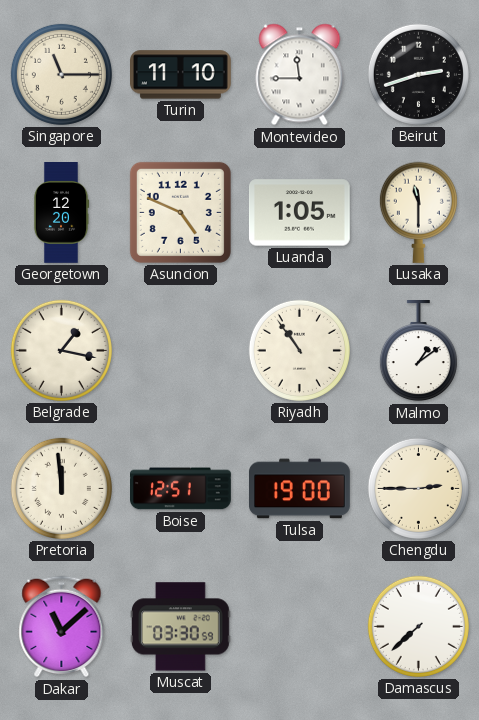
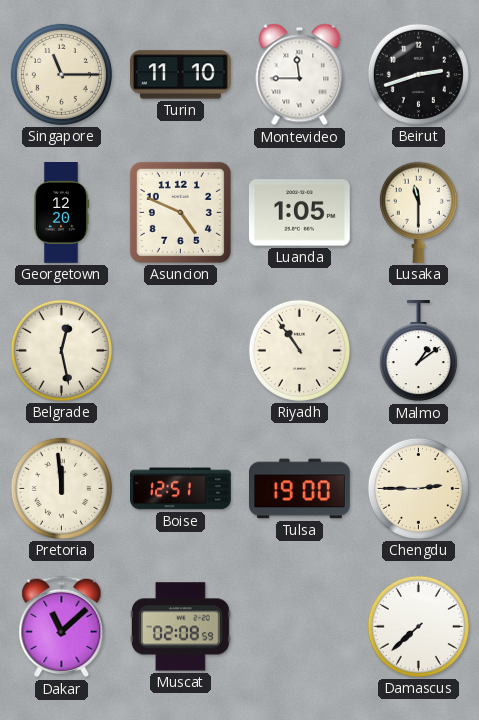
Belgrade: 1:17 -> 12:28 (61, 350)
Muscat: 03:30 -> 02:08 (180, 627)
